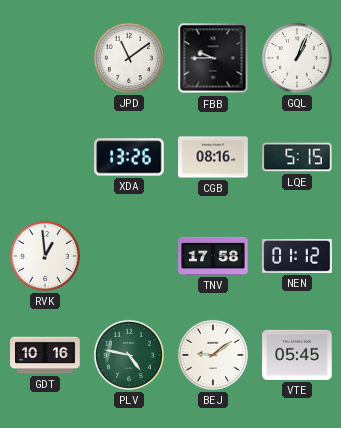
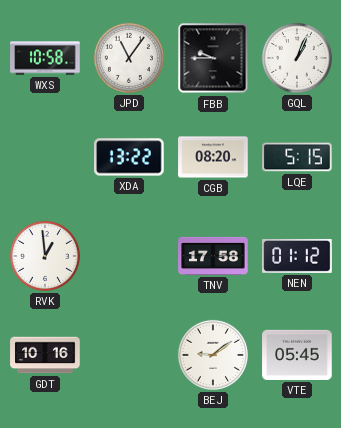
WXS: none -> 10:58 (45, 58)
JPD: 11:09 -> 11:06 (129, 58)
XDA: 13:26 -> 13:22 (129, 157)
CGB: 08:16 -> 08:20 (213, 157)
PLV: 4:47 -> none (129, 355)
